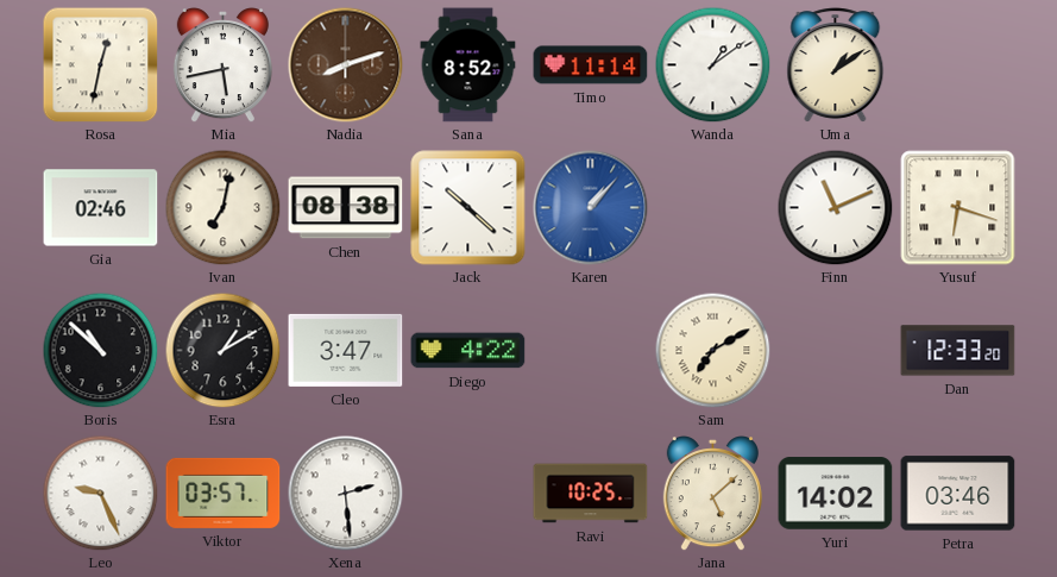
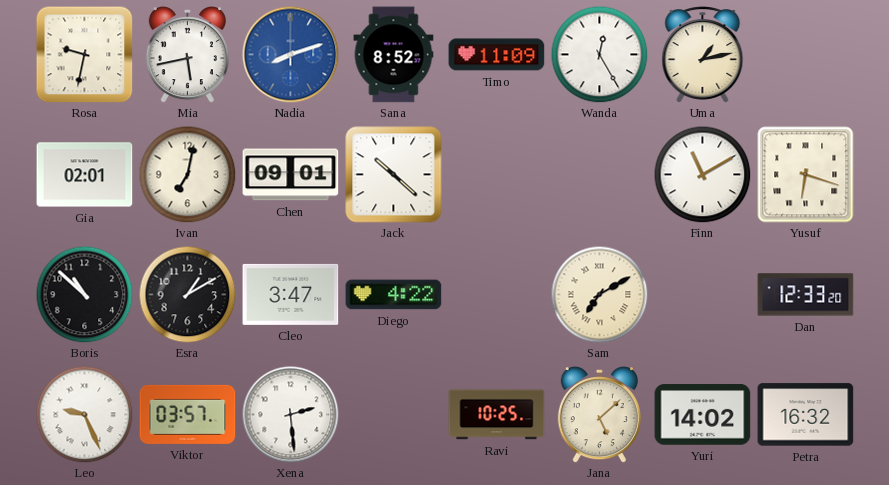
Rosa: 12:32 -> 9:32 (85, 55)
Nadia dial: brown -> blue (291, 55)
Timo: 11:14 -> 11:09 (497, 55)
Wanda: 1:09 -> 12:25 (599, 54)
Uma: 1:09 -> 1:13 (703, 55)
Gia: 02:46 -> 02:01 (85, 175)
Chen: 08:38 -> 09:01 (291, 175)
Karen: 1:07 -> none (591, 208)
Finn: 11:11 -> 11:10 (702, 174)
Petra: 03:46 -> 16:32 (806, 415)
